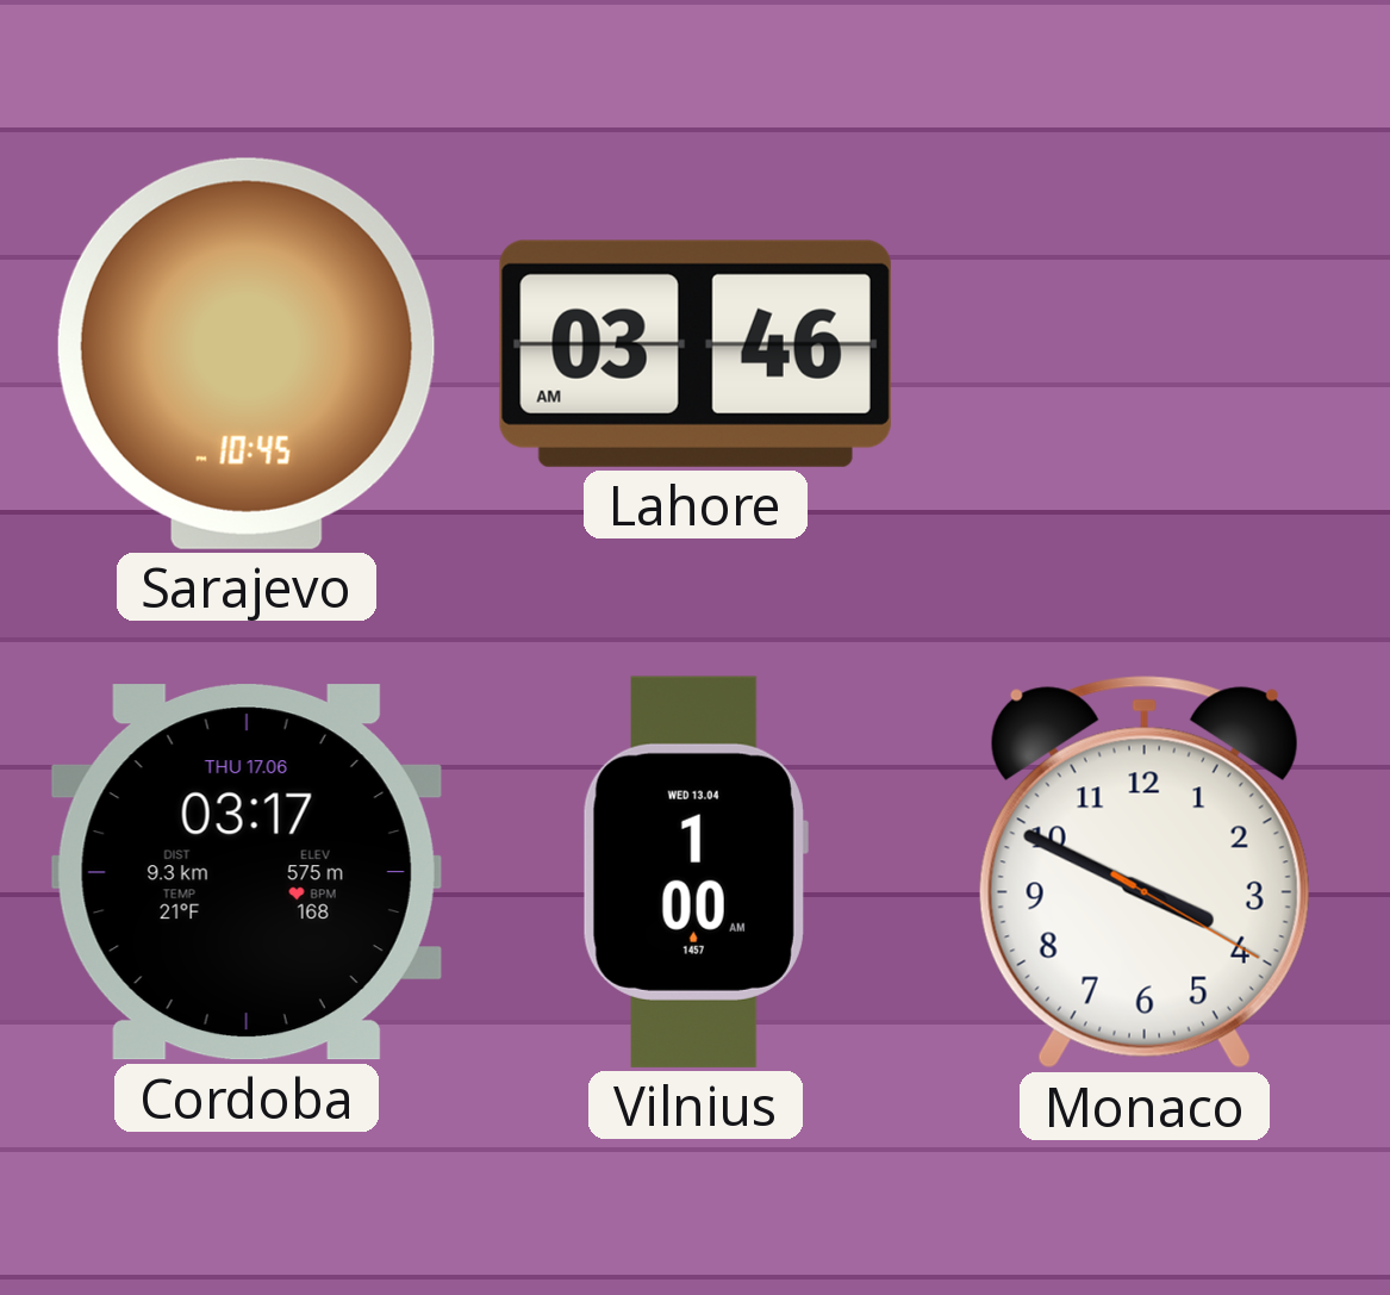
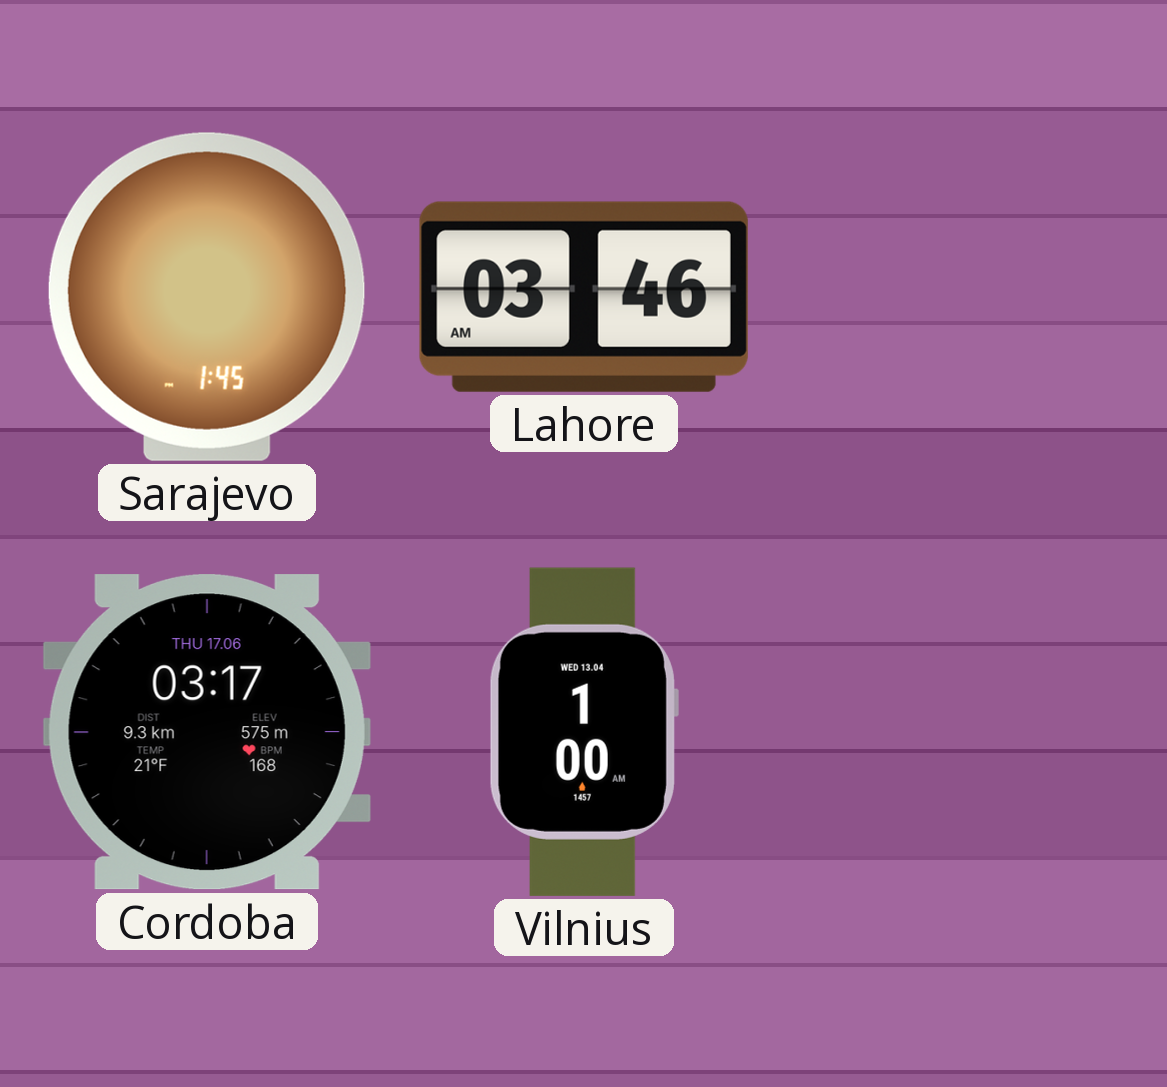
Sarajevo: 10:45 -> 1:45 (207, 297)
Monaco: 3:49 -> none (1145, 872)
